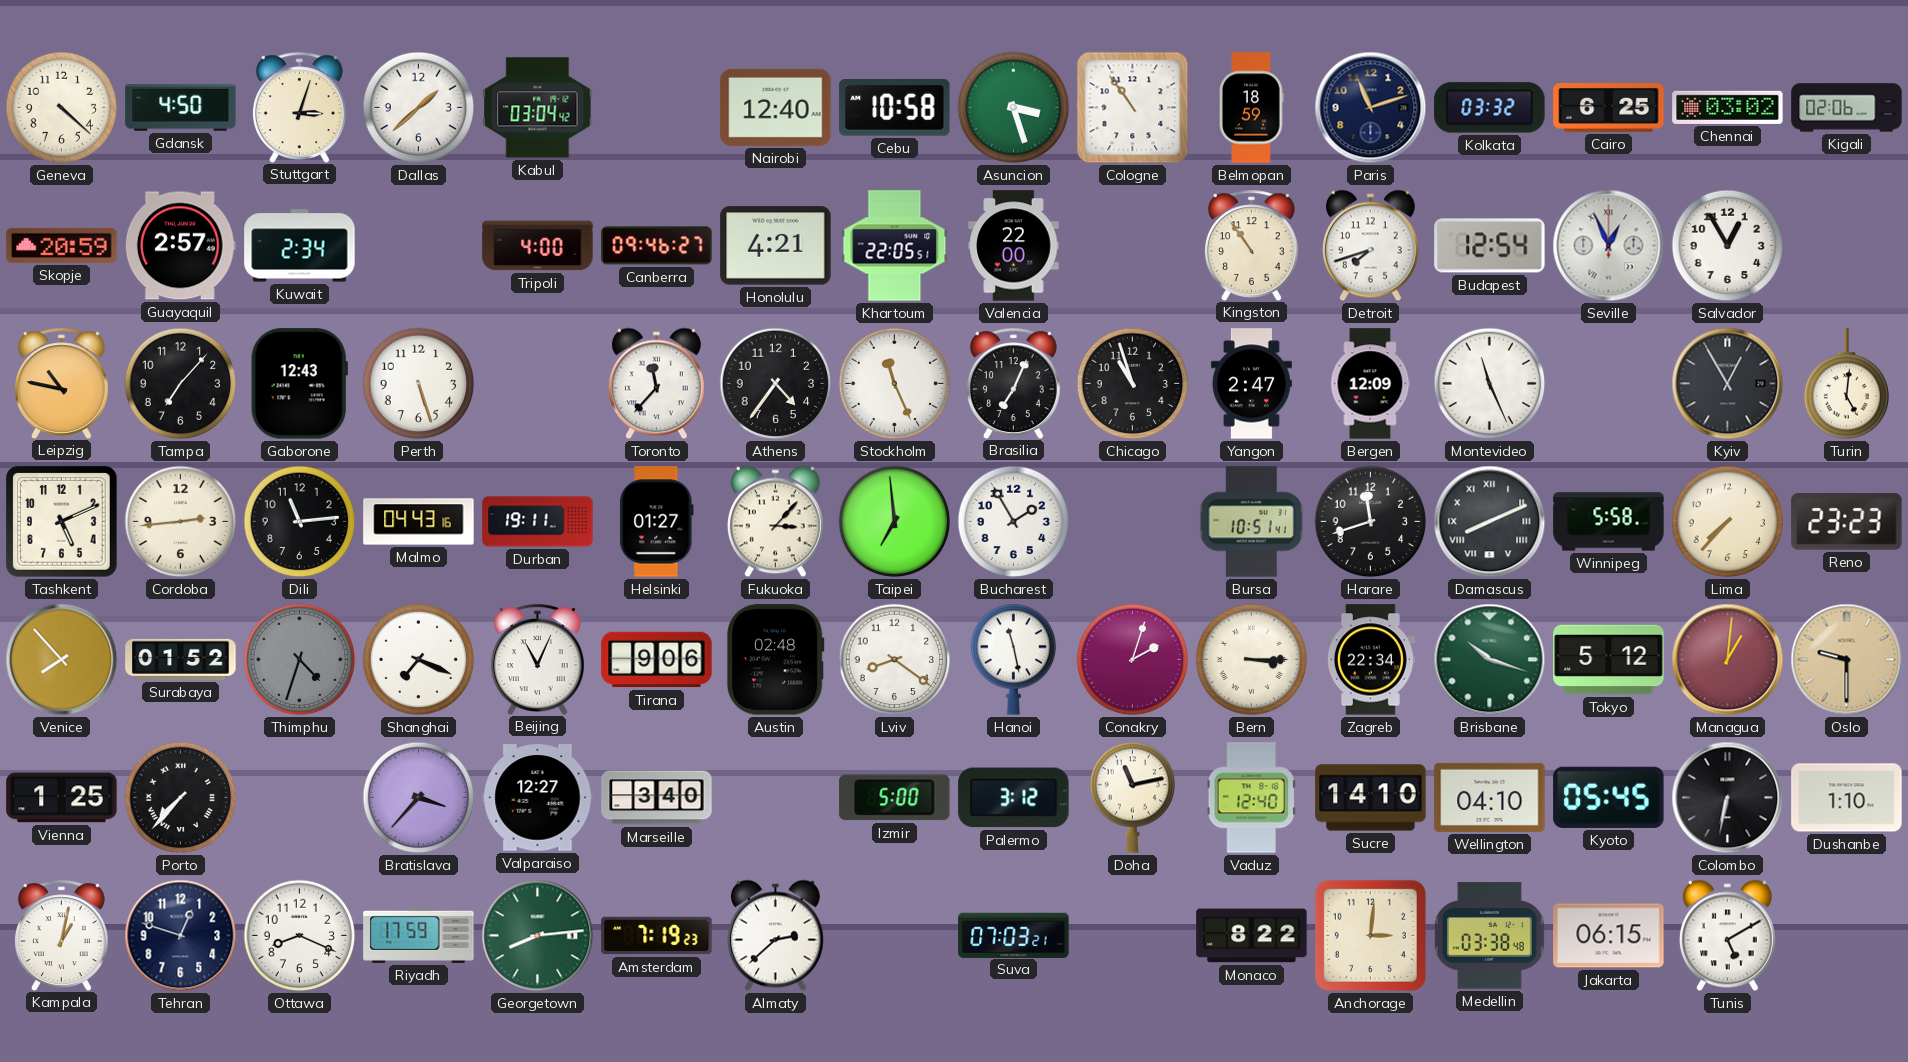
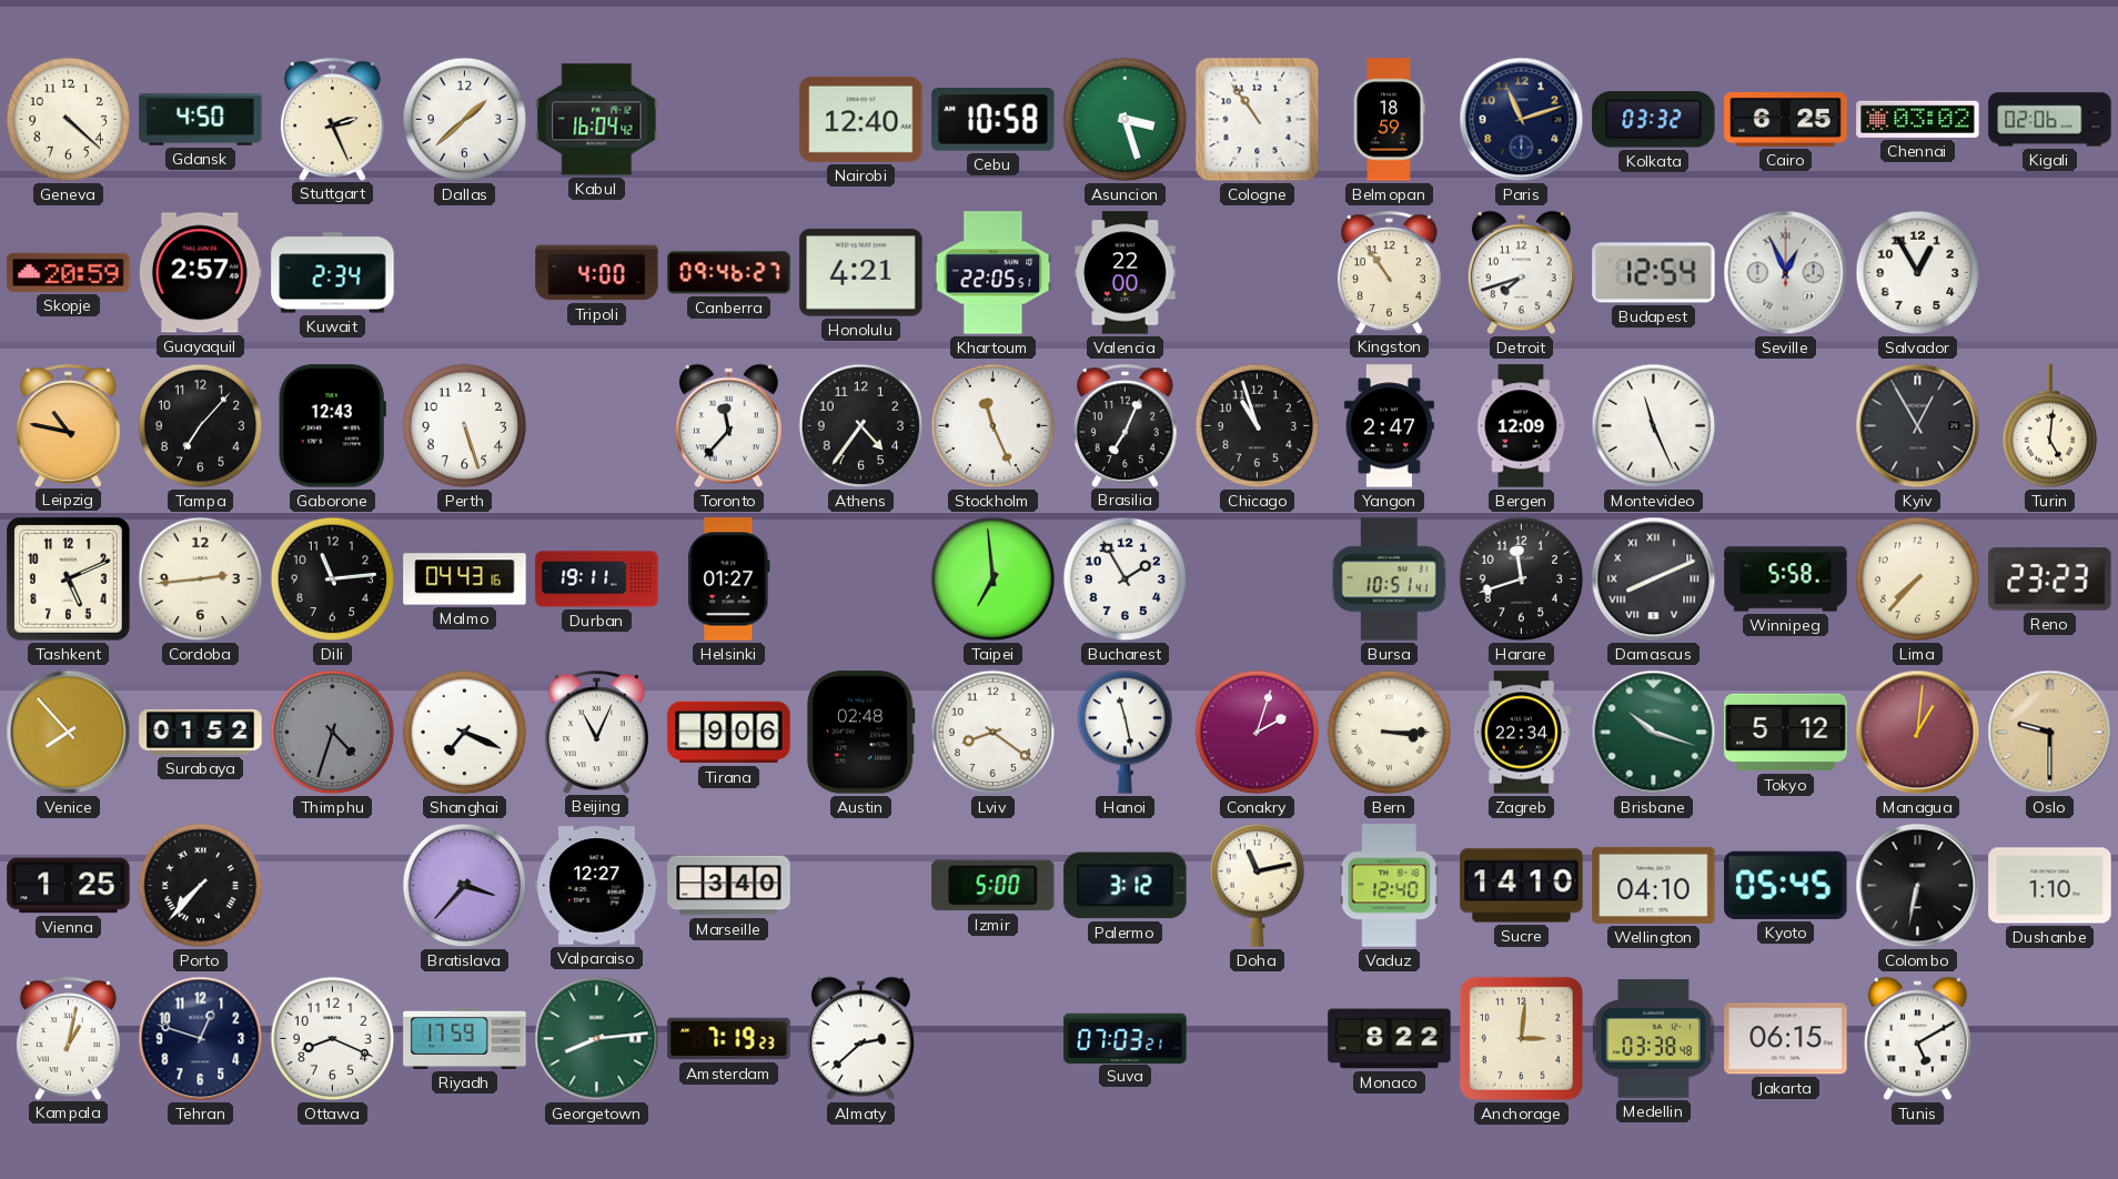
Stuttgart: 3:03 -> 2:26 (332, 119)
Kabul: 03:04 -> 16:04 (597, 120)
Fukuoka: 3:07 -> none (775, 522)
